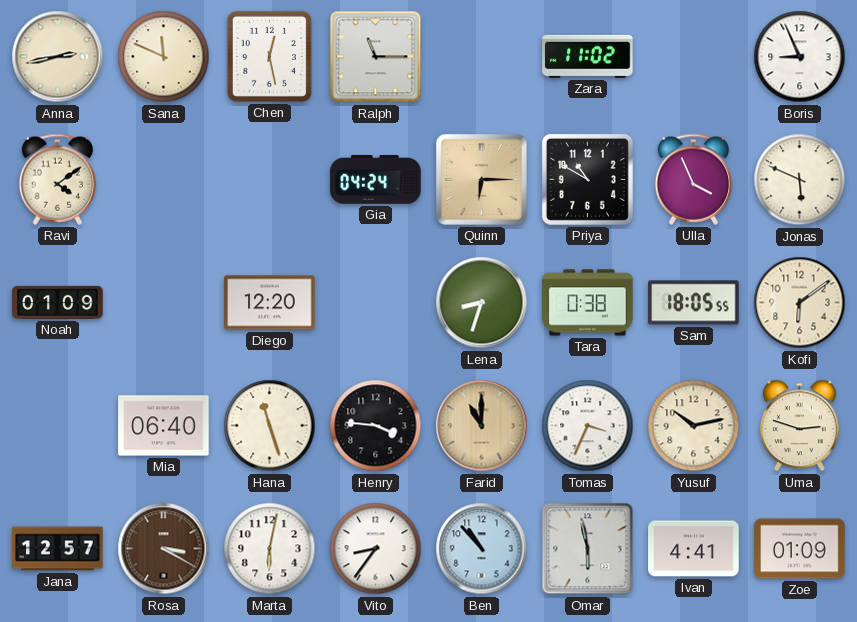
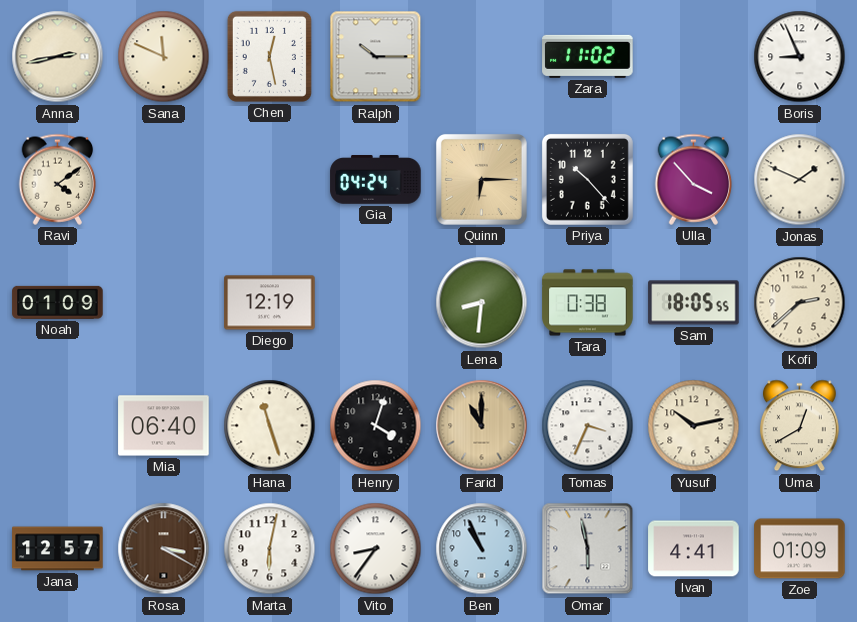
Ralph: 11:15 -> 10:15 (376, 57)
Priya: 10:50 -> 10:23 (587, 179)
Ulla: 3:56 -> 3:53 (694, 179)
Jonas: 5:49 -> 1:49 (800, 180)
Diego: 12:20 -> 12:19 (270, 303)
Lena: 8:33 -> 8:31 (482, 303)
Kofi: 6:09 -> 2:38 (800, 303)
Henry: 3:46 -> 4:03 (376, 426)
Uma: 2:48 -> 12:40 (800, 426)
Ben: 10:53 -> 10:56 (482, 549)
